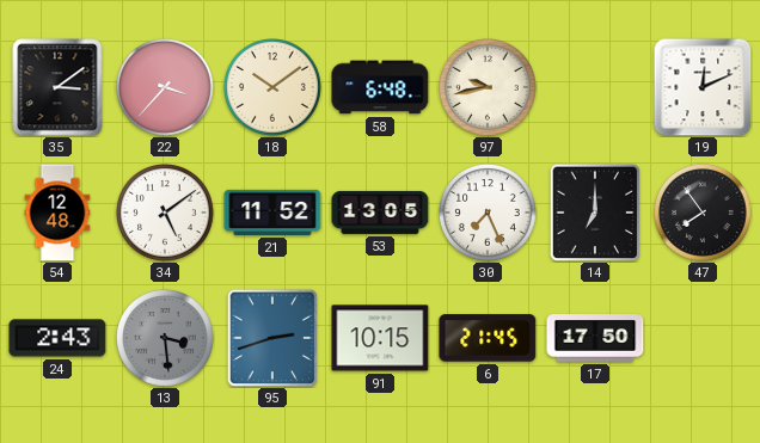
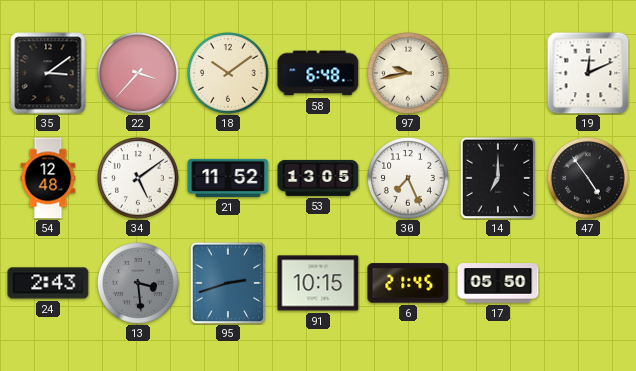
47: 7:54 -> 4:54 (589, 179)
17: 17:50 -> 05:50 (498, 283)
